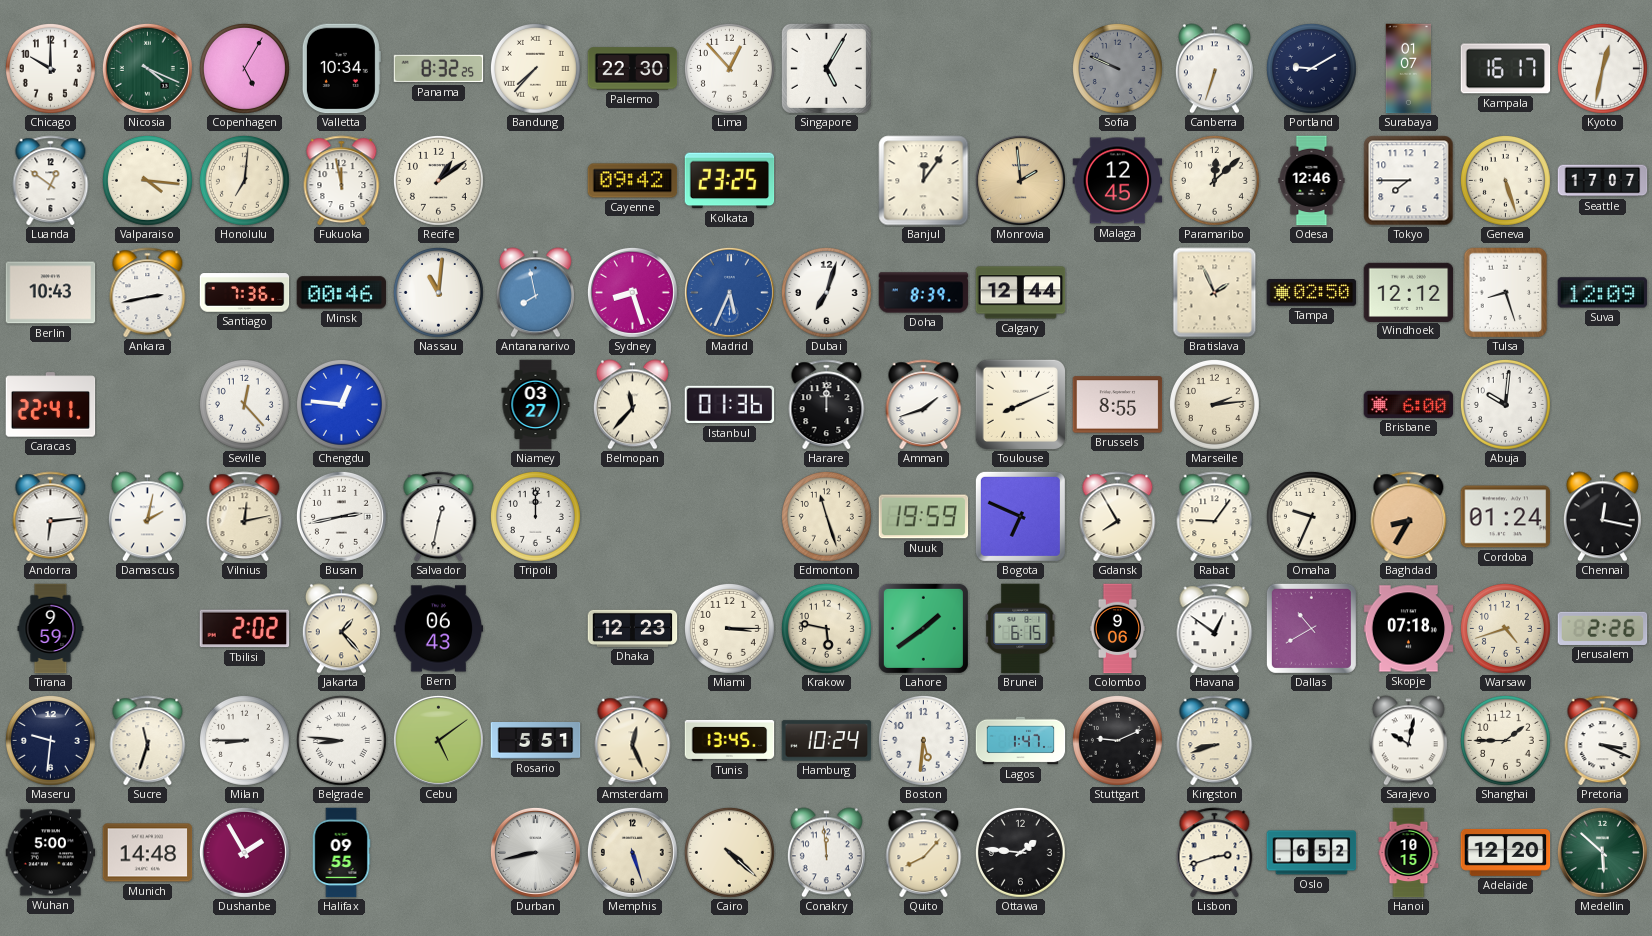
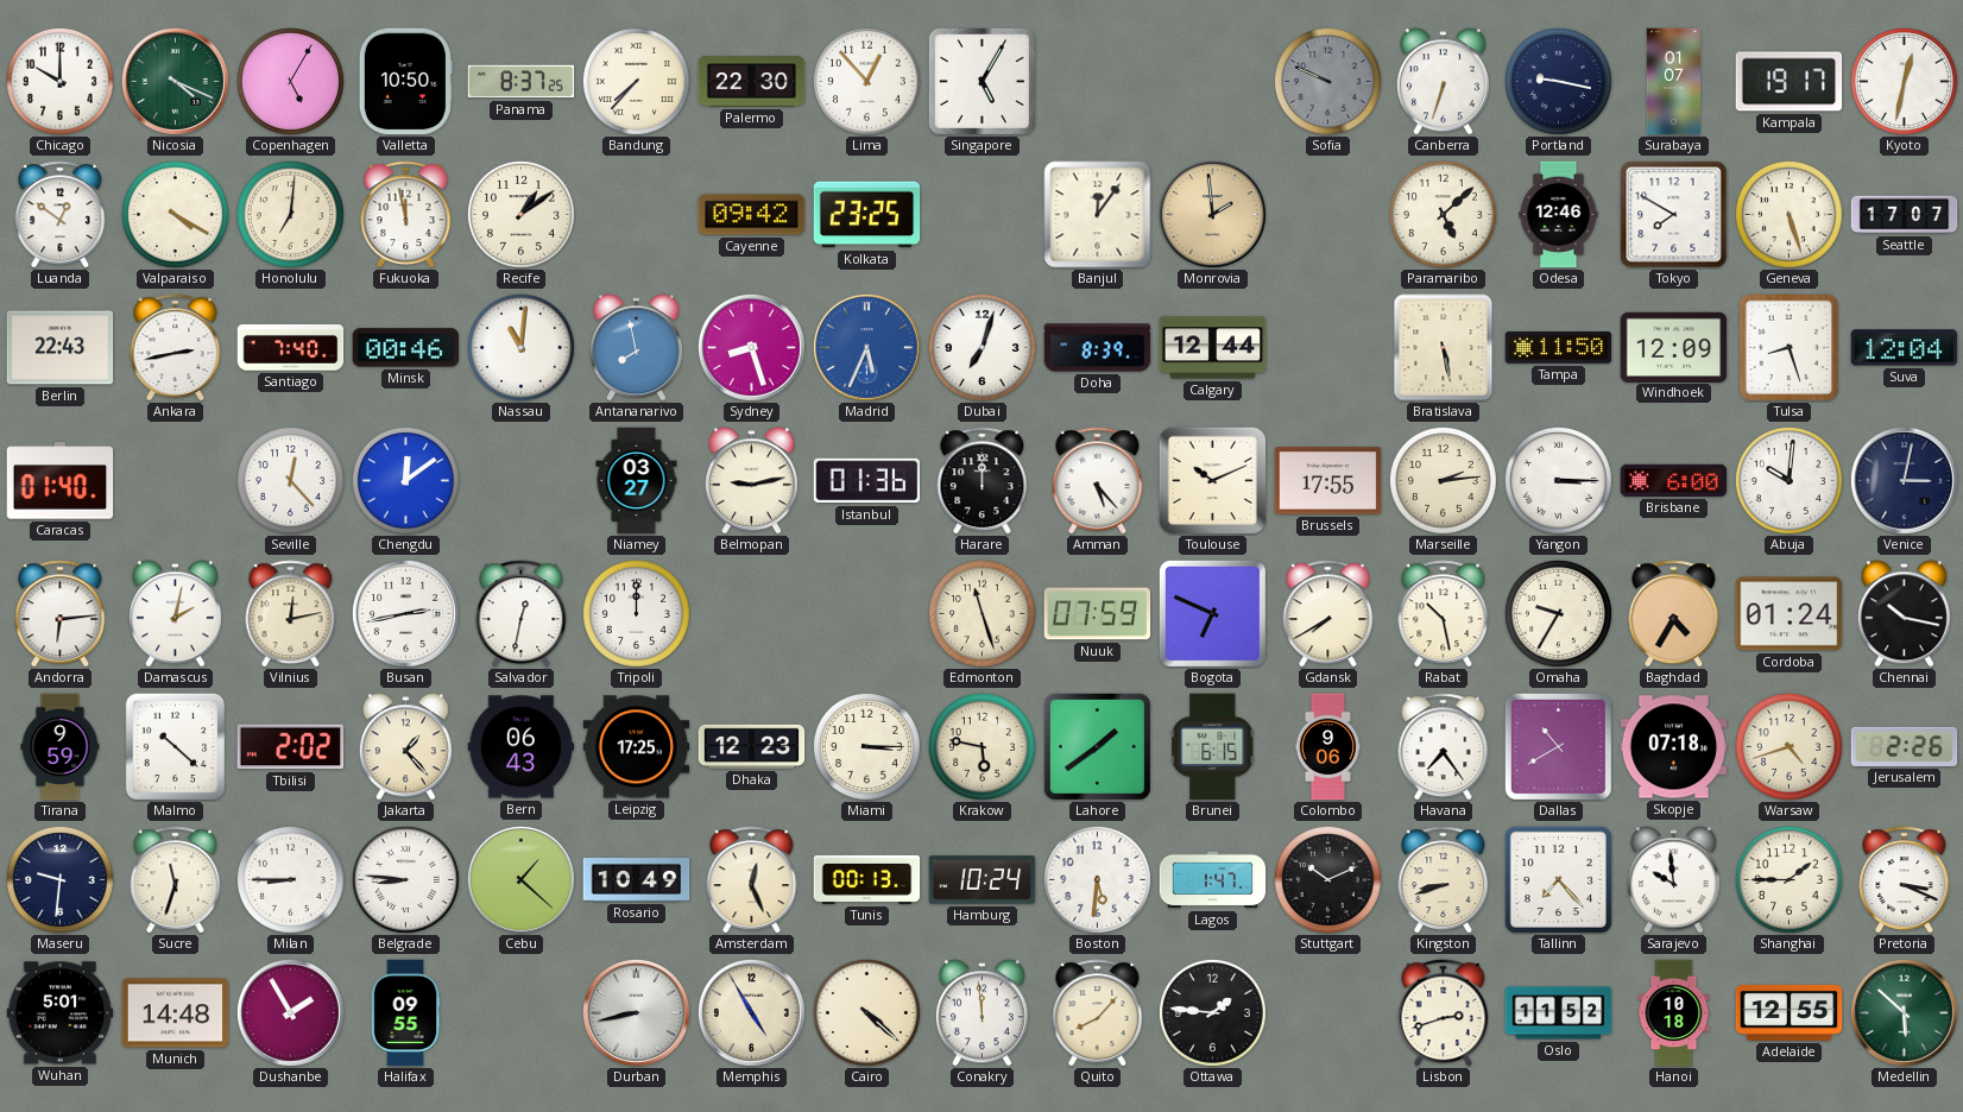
Valletta: 10:34 -> 10:50 (405, 82)
Panama: 8:32 -> 8:37 (522, 82)
Portland: 9:10 -> 9:17 (1558, 81)
Kampala: 16:17 -> 19:17 (1790, 82)
Valparaiso: 4:16 -> 4:20 (175, 214)
Malaga: 12:45 -> none (1118, 181)
Paramaribo: 12:08 -> 5:08 (1443, 214)
Tokyo: 7:45 -> 7:50 (1674, 215)
Berlin: 10:43 -> 22:43 (61, 348)
Santiago: 7:36 -> 7:40 (291, 348)
Bratislava: 1:56 -> 5:28 (1444, 348)
Tampa: 02:50 -> 11:50 (1559, 348)
Windhoek: 12:12 -> 12:09 (1674, 347)
Suva: 12:09 -> 12:04 (1905, 348)
Caracas: 22:41 -> 01:40 (61, 481)
Chengdu: 12:46 -> 12:09 (405, 480)
Belmopan: 11:37 -> 9:13 (751, 481)
Amman: 1:42 -> 5:23 (1098, 481)
Toulouse: 8:11 -> 10:11 (1212, 480)
Brussels: 8:55 -> 17:55 (1328, 481)
Yangon: none -> 3:15 (1558, 480)
Venice: none -> 3:02 (1904, 480)
Nuuk: 19:59 -> 07:59 (1098, 614)
Gdansk: 7:55 -> 7:40 (1328, 614)
Rabat: 9:06 -> 10:28 (1444, 614)
Omaha: 9:34 -> 9:35 (1558, 613)
Baghdad: 8:35 -> 4:35 (1674, 614)
Chennai: 12:17 -> 10:17 (1904, 614)
Malmo: none -> 10:22 (176, 747)
Leipzig: none -> 17:25 (637, 747)
Havana: 12:51 -> 7:24 (1444, 747)
Cebu: 5:09 -> 1:22 (520, 879)
Rosario: 5:51 -> 10:49 (637, 880)
Tunis: 13:45 -> 00:13 (867, 879)
Stuttgart: 9:11 -> 10:11 (1327, 879)
Tallinn: none -> 7:23 (1558, 879)
Sarajevo: 10:02 -> 9:59 (1673, 880)
Wuhan: 5:00 -> 5:01 (61, 1013)
Memphis: 5:27 -> 4:55 (751, 1012)
Oslo: 6:52 -> 11:52 (1559, 1013)
Hanoi: 10:15 -> 10:18 (1674, 1013)
Adelaide: 12:20 -> 12:55 (1790, 1012)
